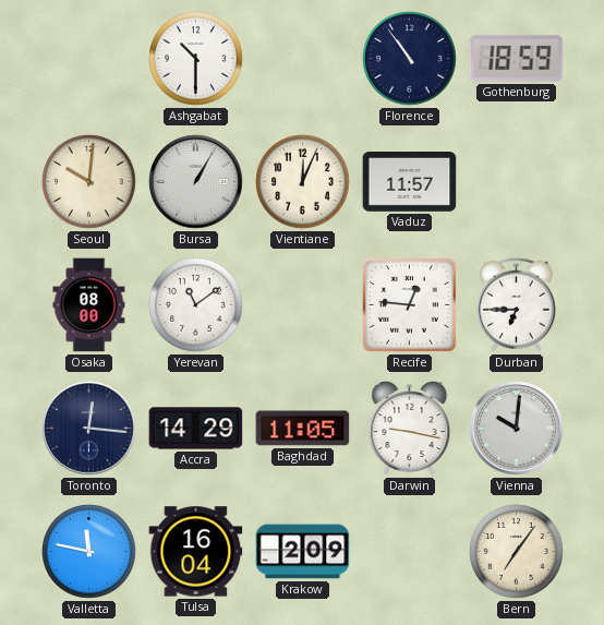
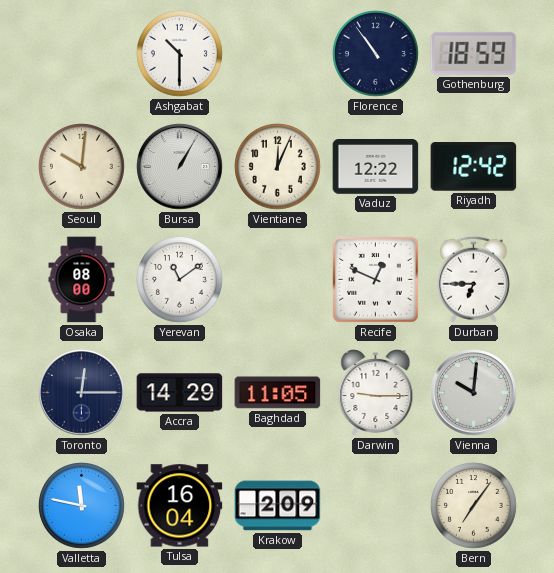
Vaduz: 11:57 -> 12:22 (376, 167)
Riyadh: none -> 12:42 (474, 167)
Recife: 12:46 -> 12:49 (376, 280)
Toronto: 12:16 -> 12:15 (82, 393)
Darwin: 9:17 -> 9:15 (376, 393)
